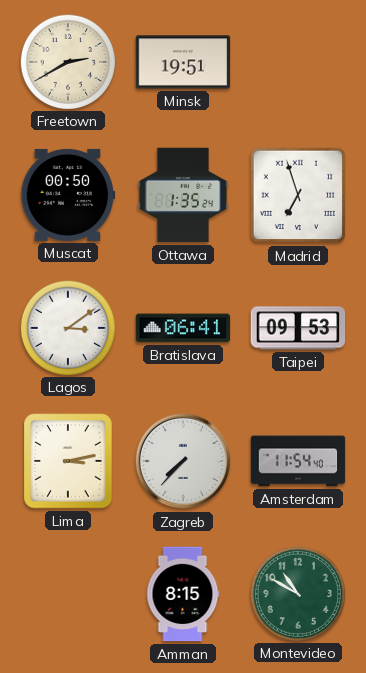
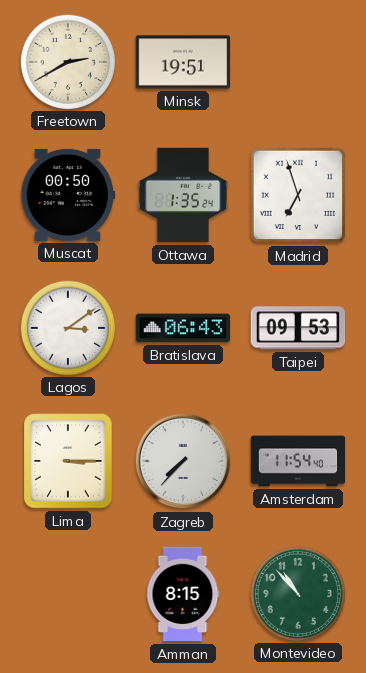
Bratislava: 06:41 -> 06:43 (183, 328)
Lima: 3:13 -> 3:15 (68, 461)
Montevideo: 10:50 -> 10:53 (297, 593)
